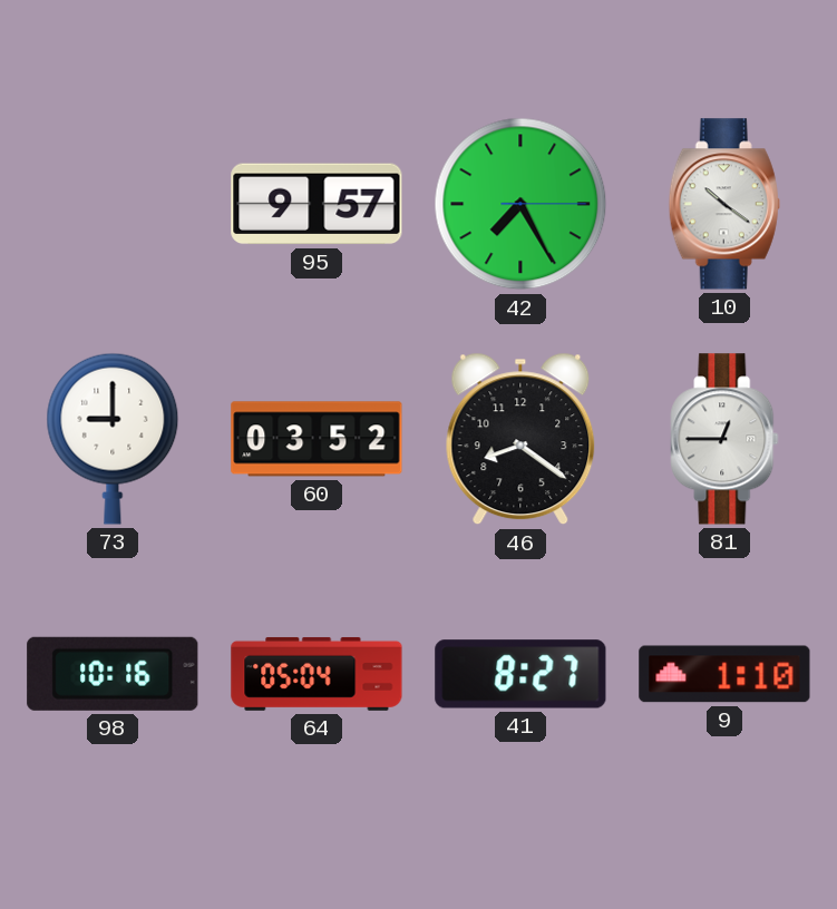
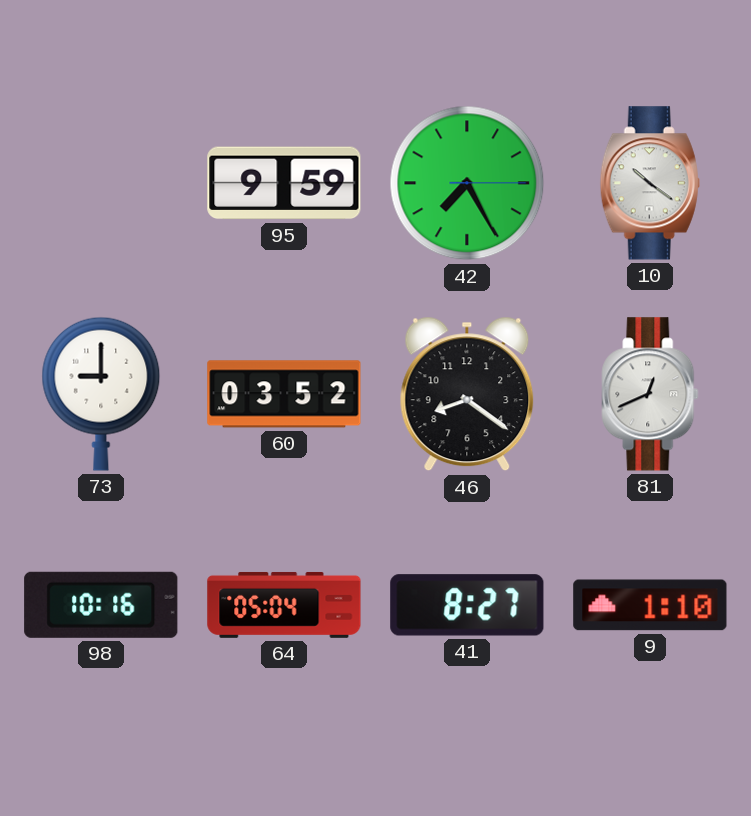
95: 9:57 -> 9:59 (284, 183)
81: 12:45 -> 12:41 (650, 394)
